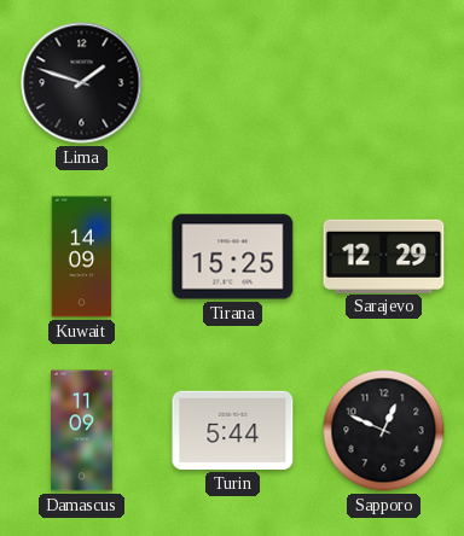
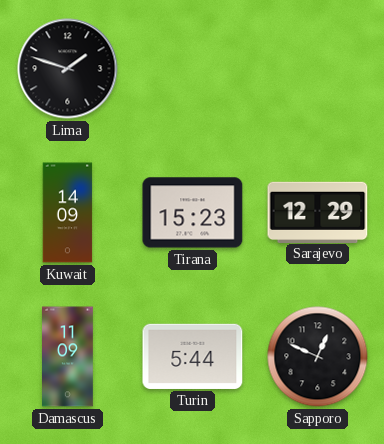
Tirana: 15:25 -> 15:23 (193, 213)
